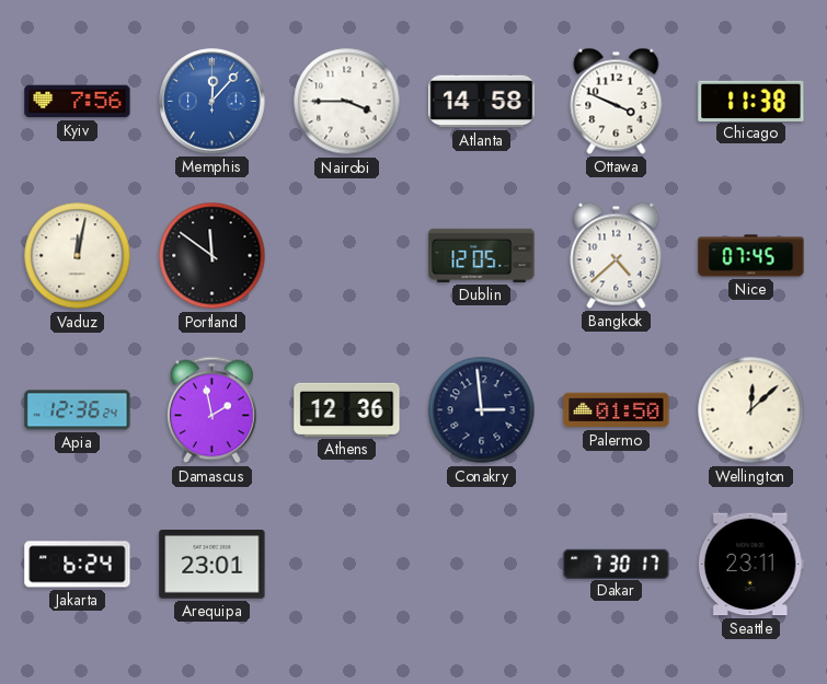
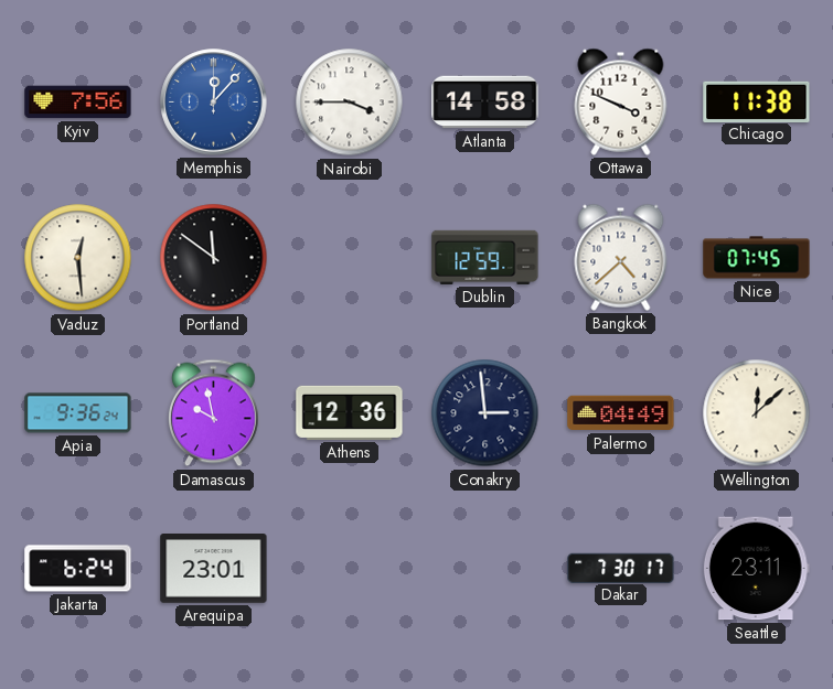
Vaduz: 12:02 -> 12:29 (78, 258)
Dublin: 12:05 -> 12:59 (485, 257)
Apia: 12:36 -> 9:36 (78, 413)
Damascus: 1:58 -> 9:58 (213, 413)
Palermo: 01:50 -> 04:49 (621, 413)
